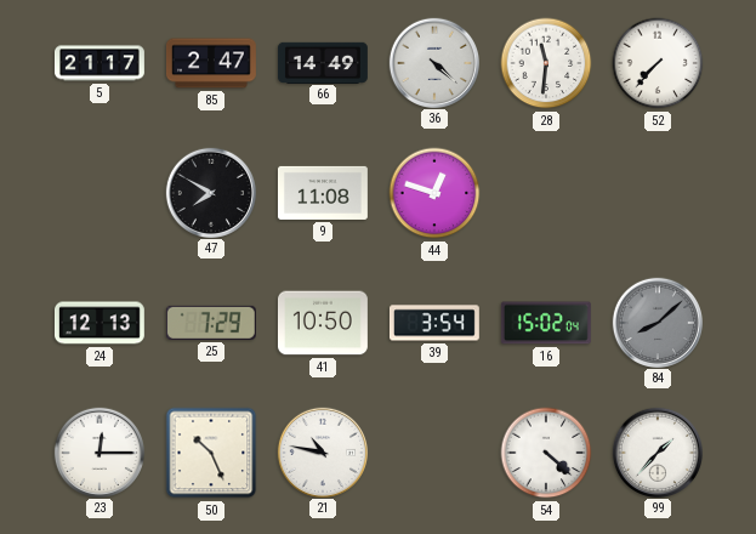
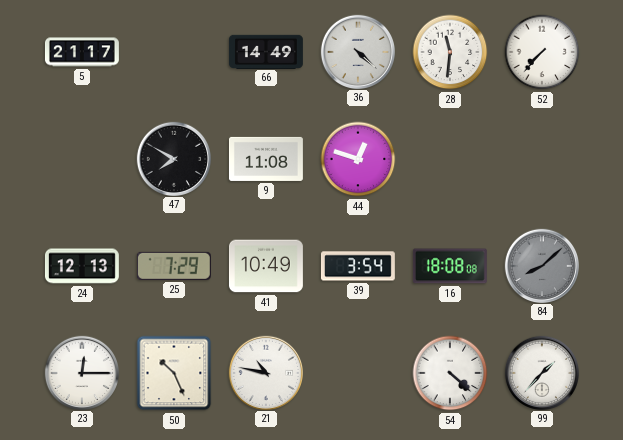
85: 2:47 -> none (211, 63)
41: 10:50 -> 10:49 (266, 266)
16: 15:02 -> 18:08 (450, 266)
